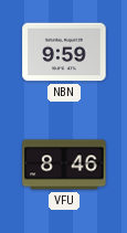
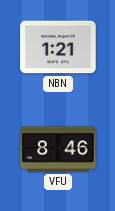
NBN: 9:59 -> 1:21 (58, 47)
